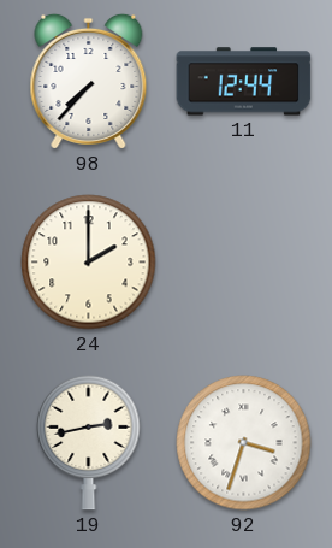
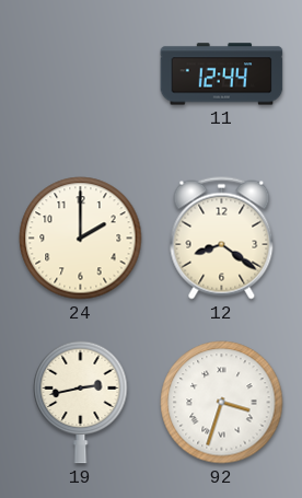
98: 7:37 -> none (89, 81)
12: none -> 8:21 (222, 239)
